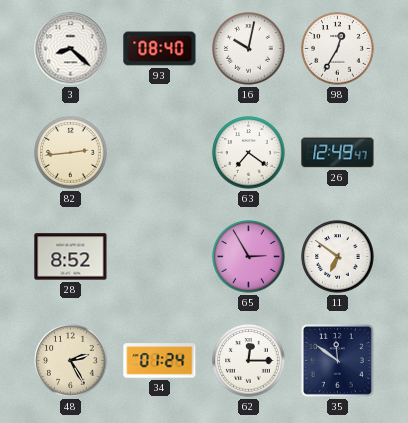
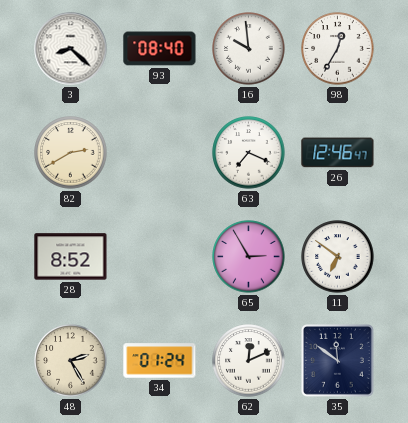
16: 10:02 -> 9:59 (249, 49)
82: 2:44 -> 2:40 (71, 153)
63: 7:21 -> 7:19 (249, 153)
26: 12:49 -> 12:46 (338, 153)
62: 12:15 -> 12:11 (249, 361)
